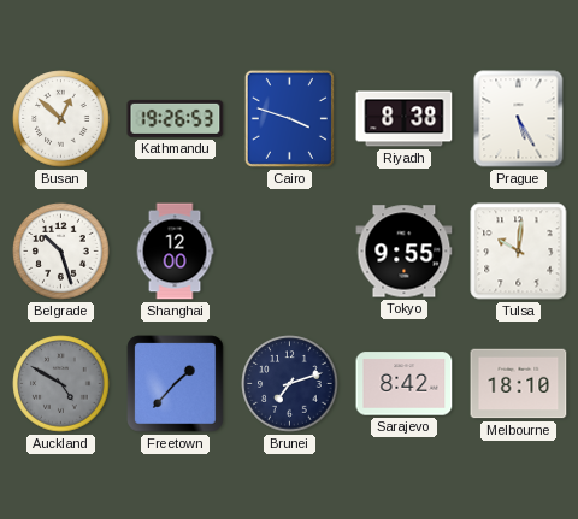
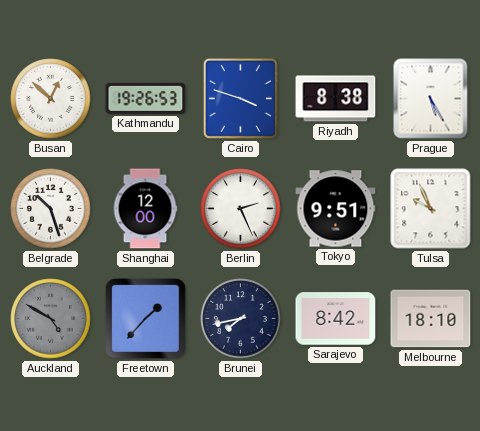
Berlin: none -> 2:26 (241, 209)
Tokyo: 9:55 -> 9:51 (336, 209)
Tulsa: 10:01 -> 9:56 (431, 209)
Brunei: 7:12 -> 7:43 (241, 319)
